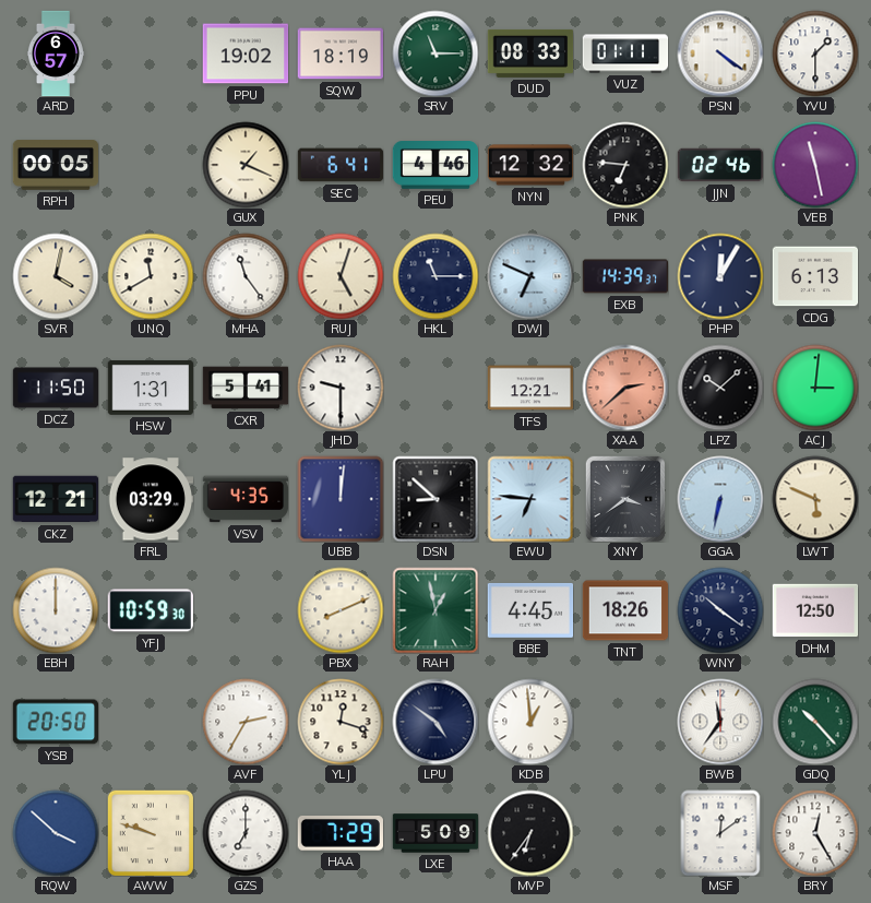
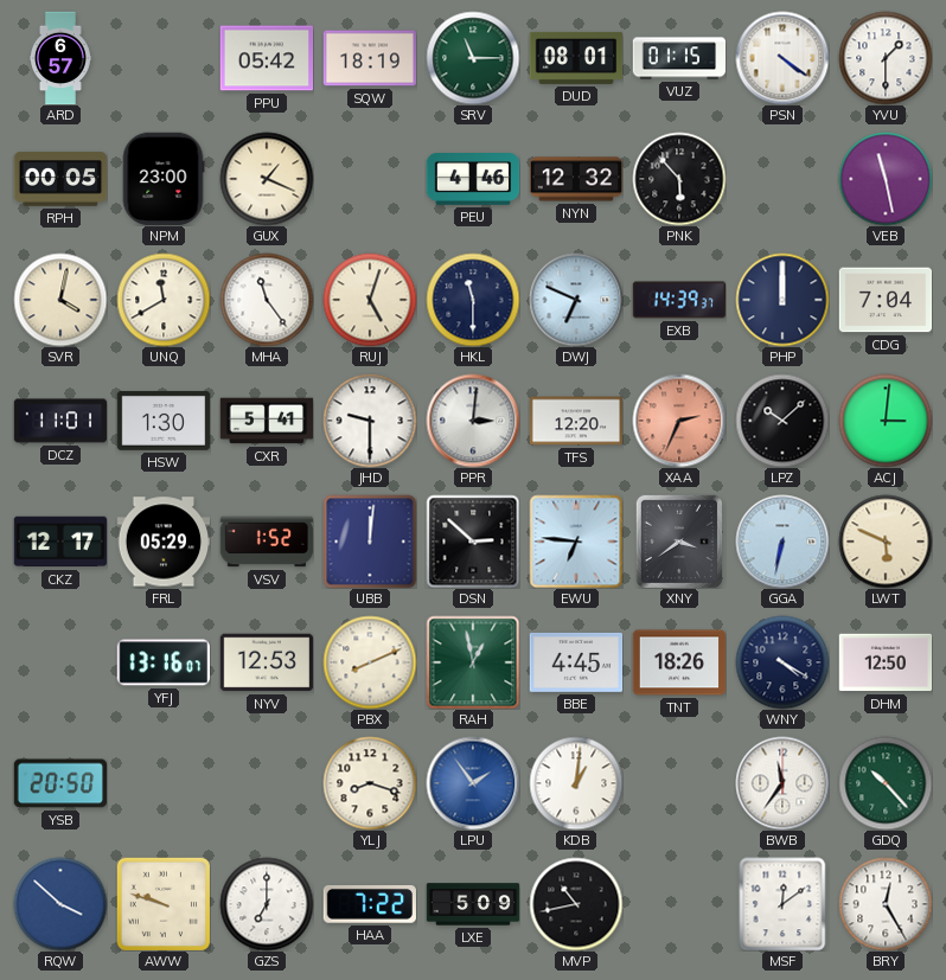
PPU: 19:02 -> 05:42 (267, 58)
DUD: 08:33 -> 08:01 (576, 58)
VUZ: 01:11 -> 01:15 (679, 58)
NPM: none -> 23:00 (164, 179)
SEC: 6:41 -> none (341, 165)
PNK: 6:46 -> 5:53 (679, 179)
JJN: 02:46 -> none (720, 165)
HKL: 11:15 -> 11:30 (473, 300)
PHP: 12:05 -> 12:00 (782, 300)
CDG: 6:13 -> 7:04 (886, 300)
DCZ: 11:50 -> 11:01 (60, 421)
HSW: 1:31 -> 1:30 (164, 421)
PPR: none -> 3:01 (473, 421)
TFS: 12:21 -> 12:20 (576, 421)
XAA: 2:38 -> 2:34 (679, 421)
CKZ: 12:21 -> 12:17 (60, 542)
FRL: 03:29 -> 05:29 (164, 542)
VSV: 4:35 -> 1:52 (267, 542)
DSN: 8:52 -> 2:52 (473, 542)
EBH: 12:00 -> none (56, 610)
YFJ: 10:59 -> 13:16 (162, 662)
NYV: none -> 12:53 (267, 662)
WNY: 10:21 -> 4:20 (782, 662)
AVF: 2:35 -> none (246, 722)
YLJ: 12:18 -> 8:18 (370, 783)
LPU: 4:51 -> 1:54 (473, 783)
LPU dial: navy -> blue (473, 783)
KDB: 12:59 -> 1:01 (576, 783)
HAA: 7:29 -> 7:22 (370, 905)
MVP: 6:36 -> 10:43 (576, 904)
